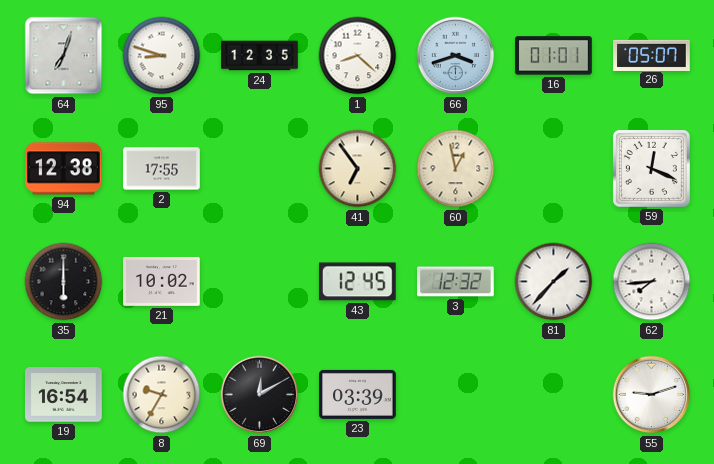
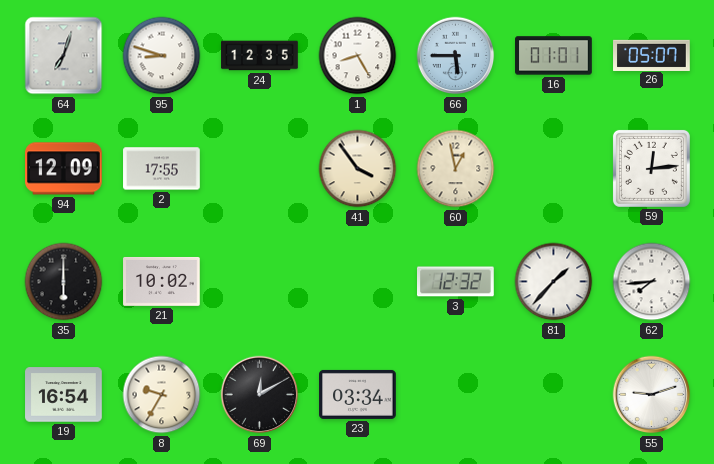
1: 8:22 -> 8:25 (358, 56)
66: 3:42 -> 5:45 (456, 56)
94: 12:38 -> 12:09 (64, 169)
41: 6:54 -> 3:54 (358, 169)
59: 12:19 -> 12:14 (651, 168)
43: 12:45 -> none (357, 282)
23: 03:39 -> 03:34 (358, 394)
